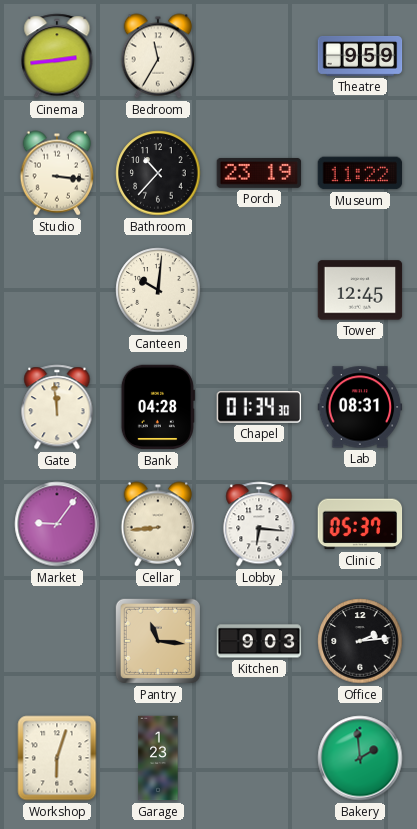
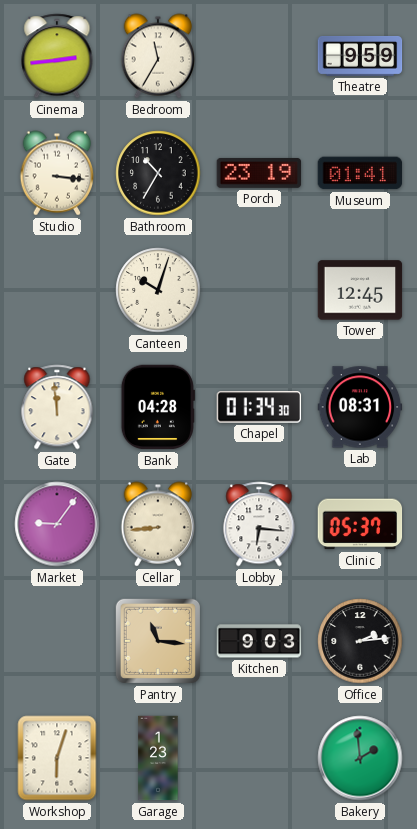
Bathroom: 10:37 -> 10:35 (158, 173)
Museum: 11:22 -> 01:41 (360, 173)
Canteen: 10:01 -> 10:03 (158, 290)
